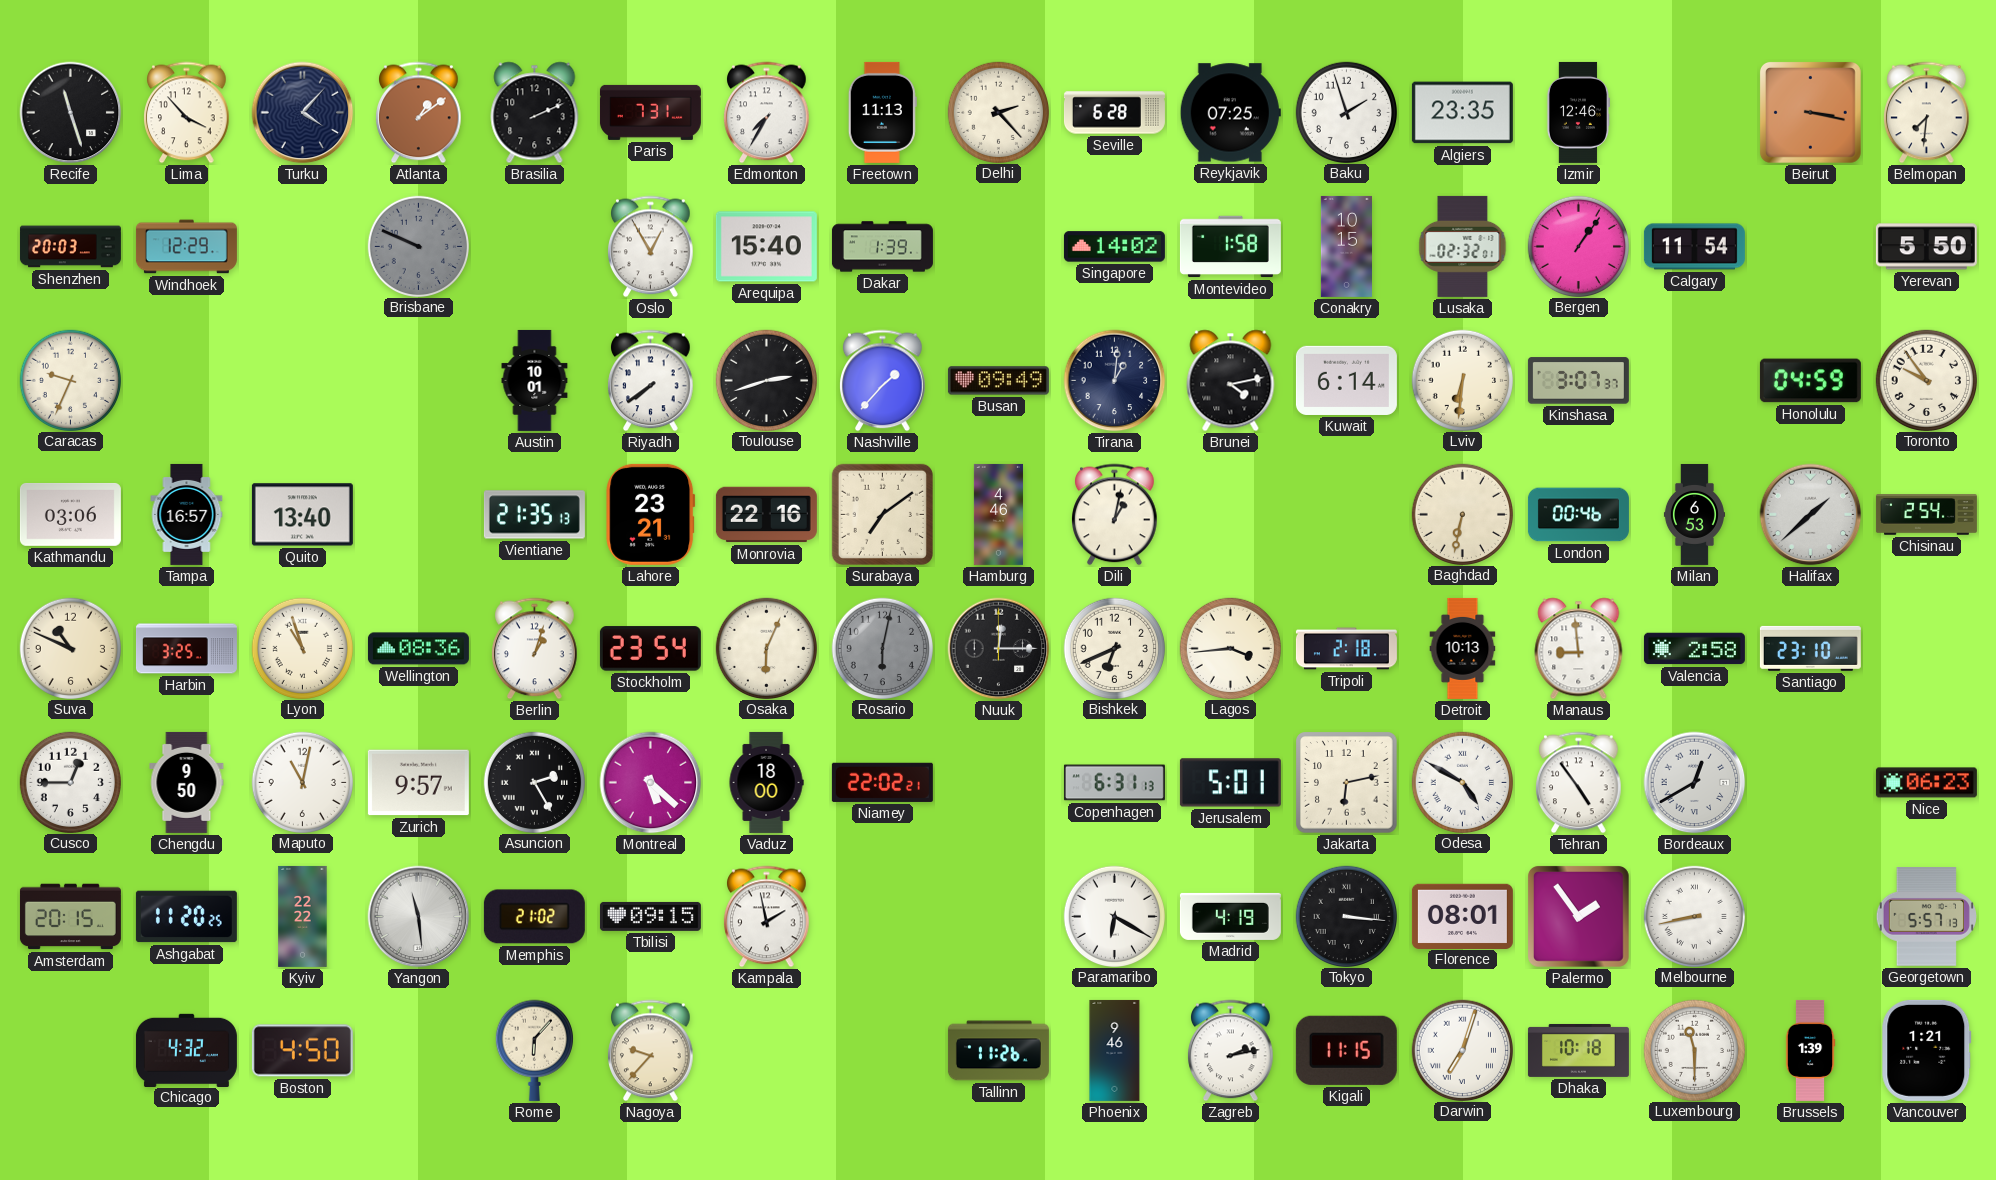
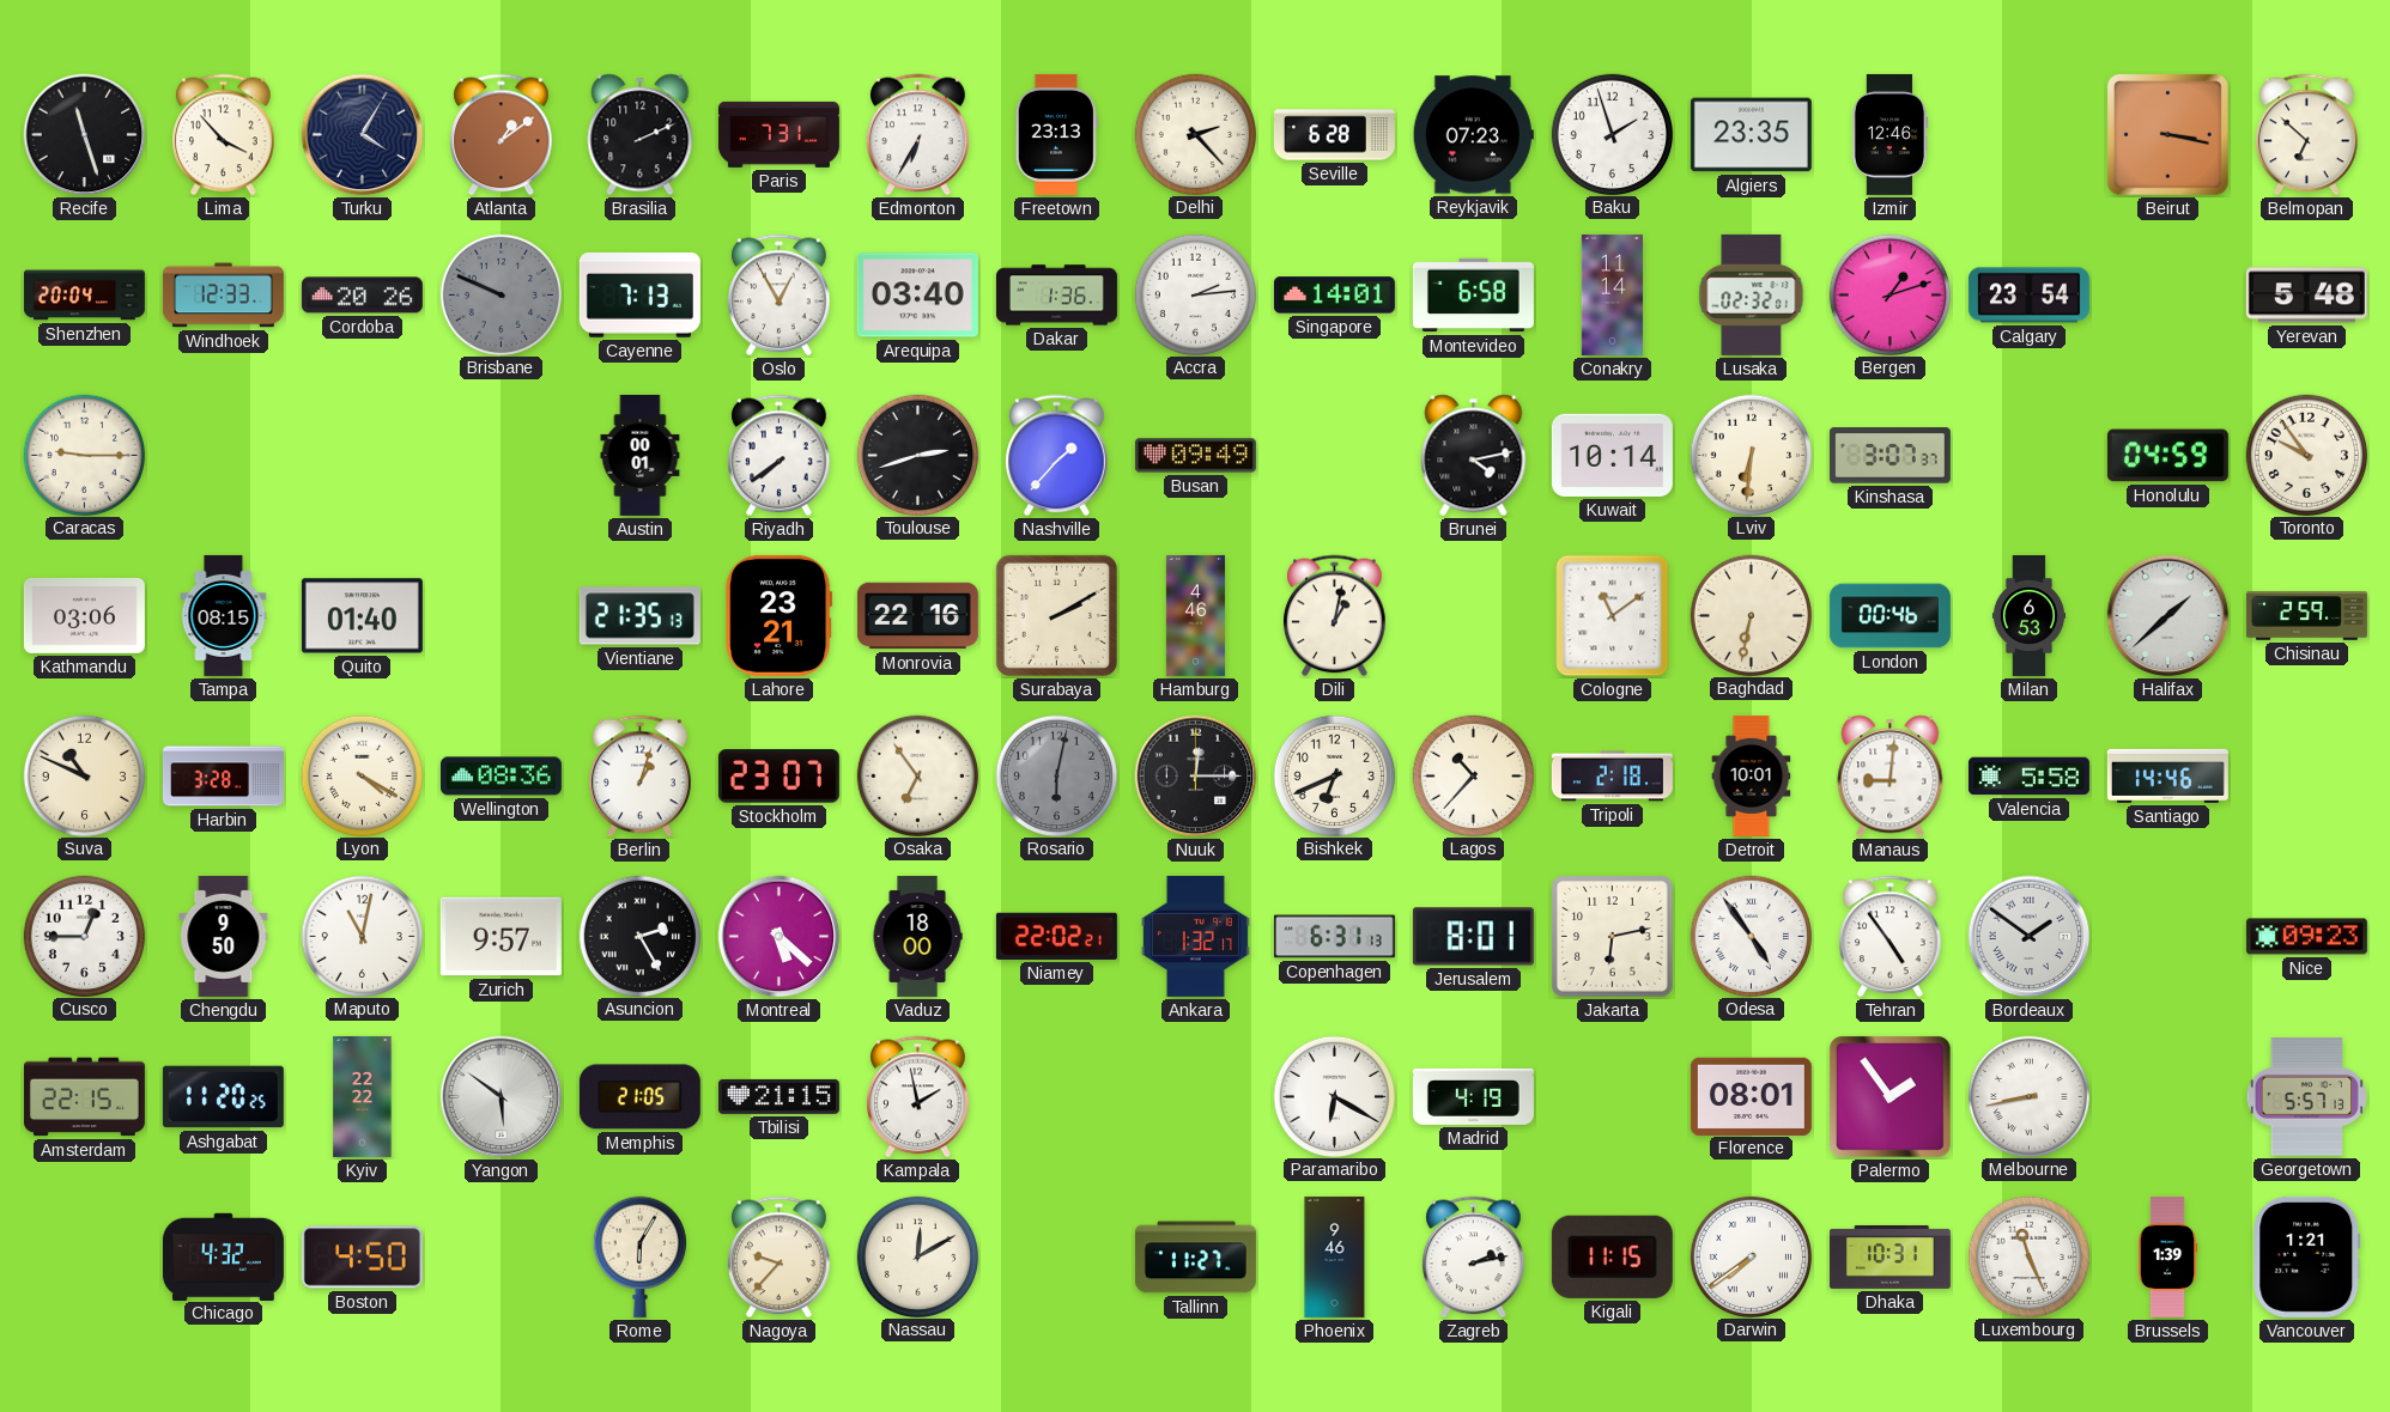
Turku: 4:07 -> 4:05 (363, 135)
Edmonton: 7:35 -> 6:35 (918, 135)
Freetown: 11:13 -> 23:13 (1056, 134)
Reykjavik: 07:25 -> 07:23 (1473, 135)
Belmopan: 7:31 -> 6:52 (2307, 135)
Shenzhen: 20:03 -> 20:04 (84, 296)
Windhoek: 12:29 -> 12:33 (223, 296)
Cordoba: none -> 20:26 (362, 296)
Cayenne: none -> 7:13 (639, 296)
Arequipa: 15:40 -> 03:40 (917, 296)
Dakar: 1:39 -> 1:36 (1056, 296)
Accra: none -> 2:14 (1195, 294)
Singapore: 14:02 -> 14:01 (1334, 296)
Montevideo: 1:58 -> 6:58 (1473, 296)
Conakry: 10:15 -> 11:14 (1612, 294)
Bergen: 1:06 -> 1:12 (1889, 294)
Calgary: 11:54 -> 23:54 (2028, 296)
Yerevan: 5:50 -> 5:48 (2306, 296)
Caracas: 9:34 -> 9:15 (84, 455)
Austin: 10:01 -> 00:01 (641, 455)
Tirana: 1:01 -> none (1115, 381)
Kuwait: 6:14 -> 10:14 (1612, 455)
Tampa: 16:57 -> 08:15 (224, 615)
Quito: 13:40 -> 01:40 (362, 616)
Surabaya: 7:09 -> 2:10 (1056, 615)
Cologne: none -> 11:09 (1613, 616)
Chisinau: 2:54 -> 2:59 (2306, 616)
Harbin: 3:25 -> 3:28 (223, 777)
Lyon: 10:57 -> 4:20 (362, 775)
Stockholm: 23:54 -> 23:07 (778, 777)
Osaka: 6:04 -> 6:54 (917, 775)
Lagos: 3:44 -> 10:37 (1473, 775)
Detroit: 10:13 -> 10:01 (1752, 775)
Manaus: 8:59 -> 9:01 (1891, 777)
Valencia: 2:58 -> 5:58 (2028, 777)
Santiago: 23:10 -> 14:46 (2167, 775)
Ankara: none -> 1:32 (1195, 936)
Jerusalem: 5:01 -> 8:01 (1473, 937)
Odesa: 4:50 -> 4:54 (1751, 936)
Bordeaux: 12:40 -> 1:51 (2030, 937)
Nice: 06:23 -> 09:23 (2306, 937)
Amsterdam: 20:15 -> 22:15 (84, 1097)
Yangon: 11:29 -> 5:51 (502, 1097)
Memphis: 21:02 -> 21:05 (639, 1097)
Tbilisi: 09:15 -> 21:15 (778, 1096)
Tokyo: 3:16 -> none (1346, 916)
Rome: 6:07 -> 6:05 (639, 1256)
Nassau: none -> 12:10 (917, 1256)
Tallinn: 11:26 -> 11:27 (1195, 1258)
Darwin: 7:03 -> 7:39 (1751, 1256)
Dhaka: 10:18 -> 10:31 (1889, 1256)
Luxembourg: 11:30 -> 11:26 (2028, 1256)
